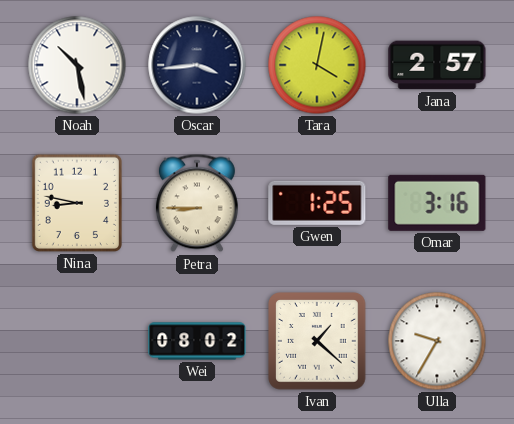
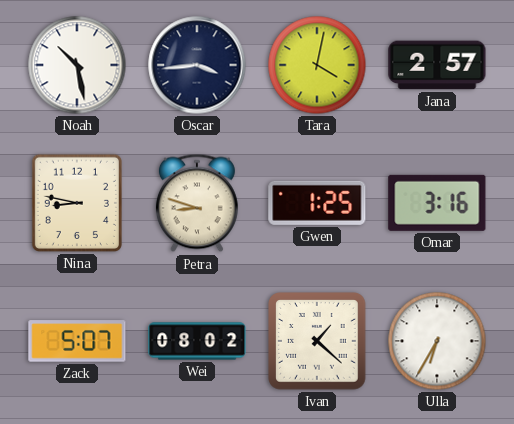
Petra: 8:45 -> 8:48 (197, 203)
Zack: none -> 5:07 (77, 341)
Ulla: 9:35 -> 6:35 (437, 341)
